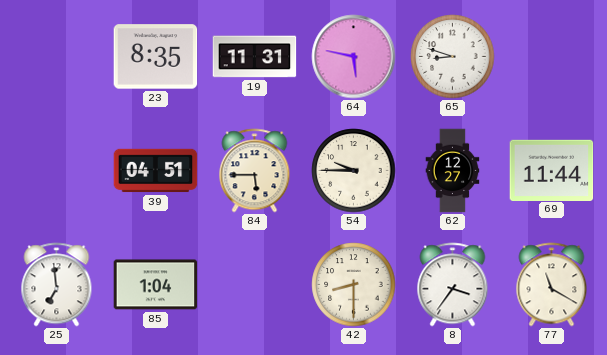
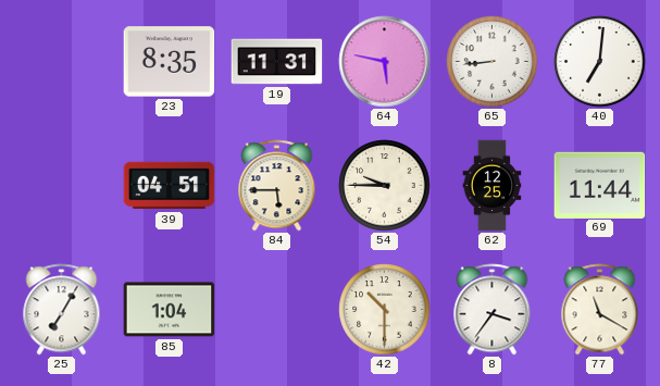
65: 8:48 -> 8:44 (493, 62)
40: none -> 7:01 (600, 62)
62: 12:27 -> 12:25 (493, 186)
25: 6:59 -> 7:05 (62, 310)
42: 8:30 -> 10:30 (385, 310)
